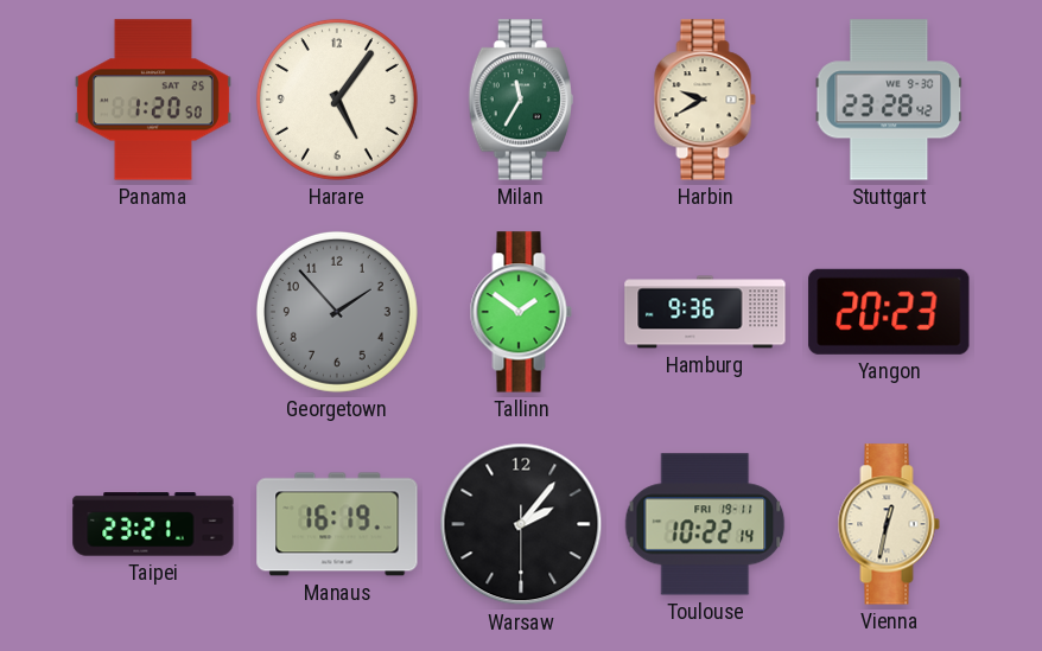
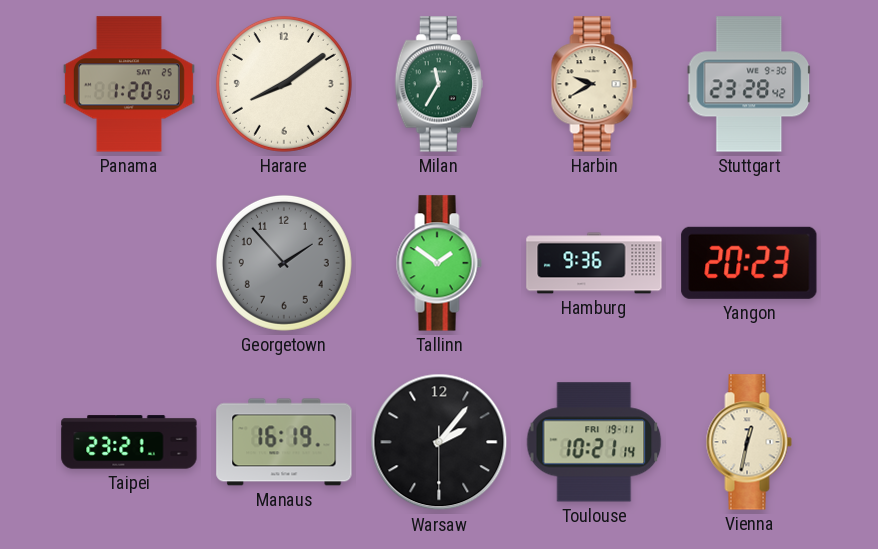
Harare: 5:06 -> 8:09 (284, 84)
Toulouse: 10:22 -> 10:21 (594, 442)
